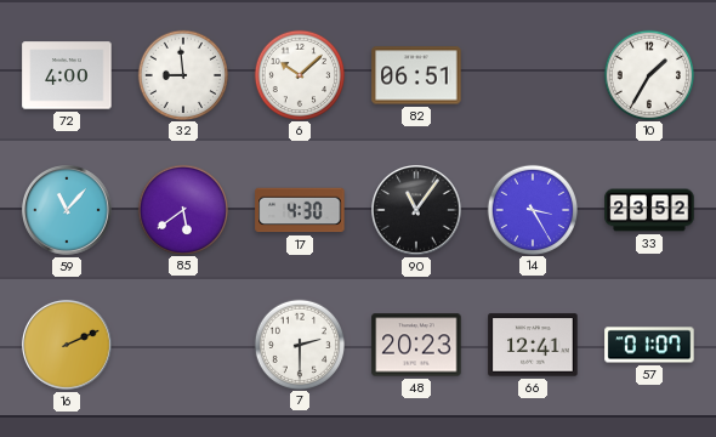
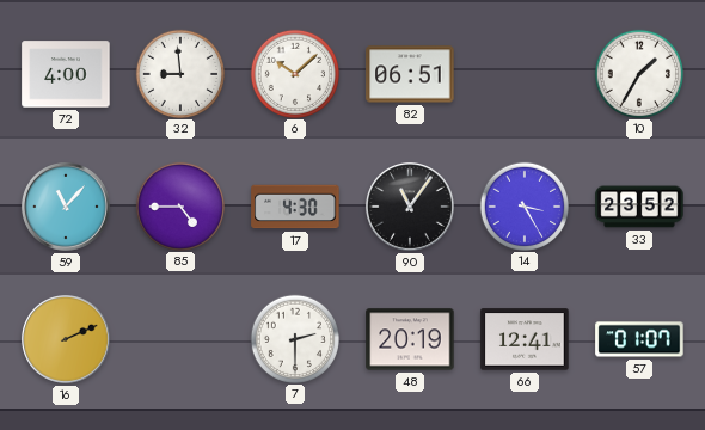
85: 5:39 -> 4:45 (179, 205)
48: 20:23 -> 20:19 (410, 339)
